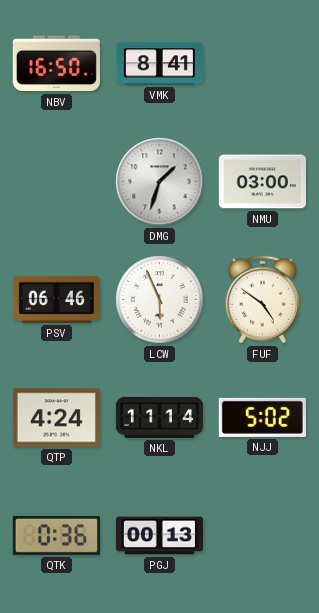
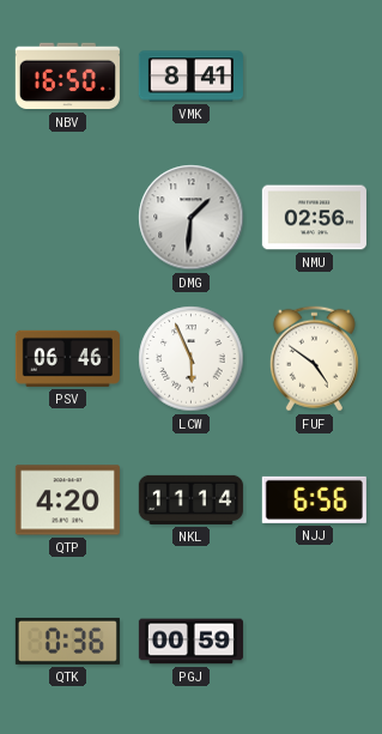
DMG: 1:33 -> 1:31 (192, 218)
NMU: 03:00 -> 02:56 (314, 218)
QTP: 4:24 -> 4:20 (67, 501)
NJJ: 5:02 -> 6:56 (314, 499)
PGJ: 00:13 -> 00:59 (190, 642)
